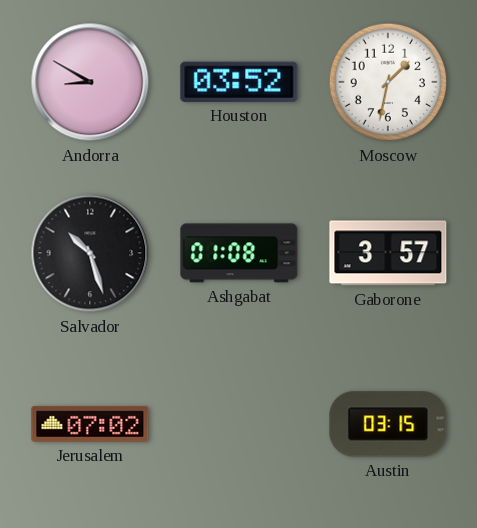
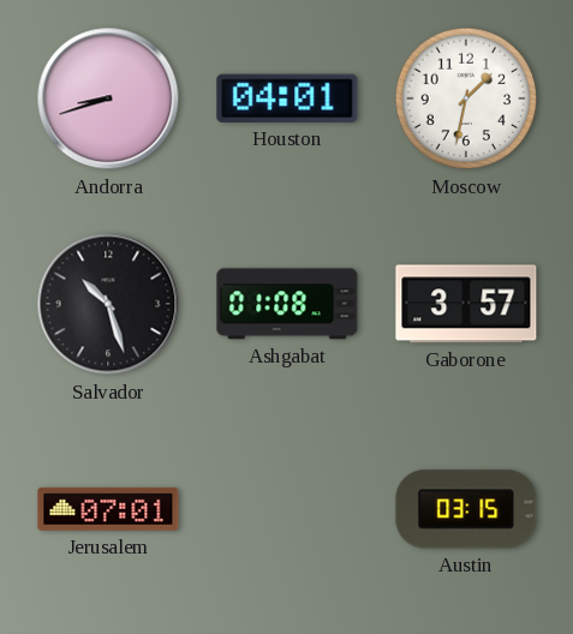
Andorra: 8:50 -> 8:42 (108, 98)
Houston: 03:52 -> 04:01 (287, 98)
Jerusalem: 07:02 -> 07:01 (108, 509)
